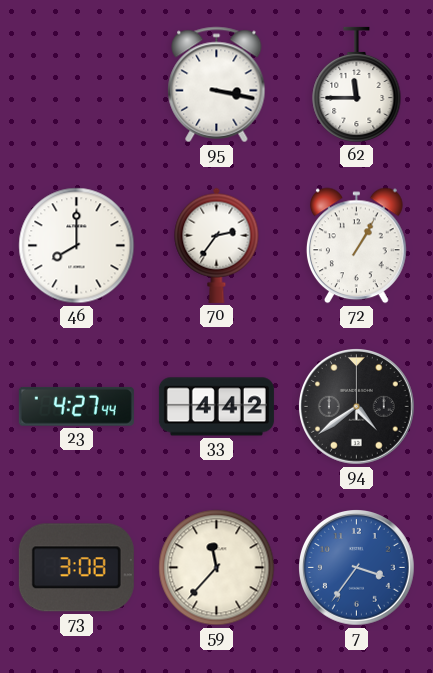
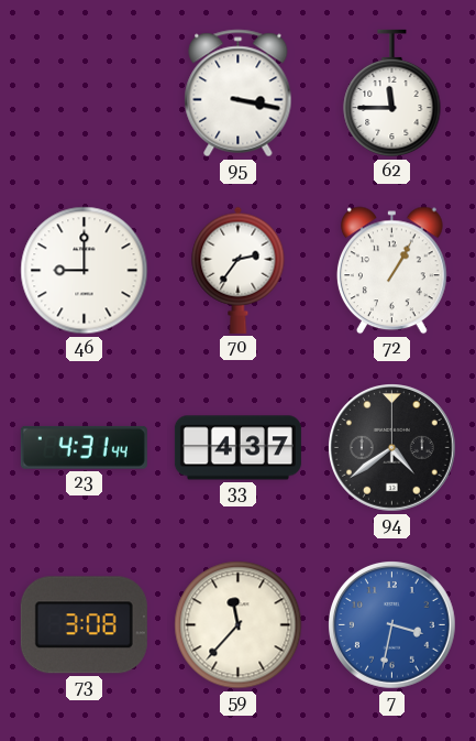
46: 8:00 -> 9:00 (85, 271)
23: 4:27 -> 4:31 (84, 447)
33: 4:42 -> 4:37 (237, 448)
7: 3:36 -> 3:32 (392, 625)
